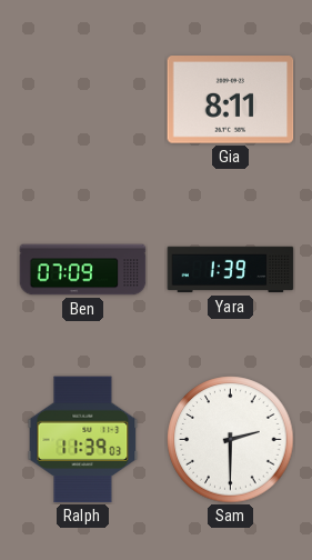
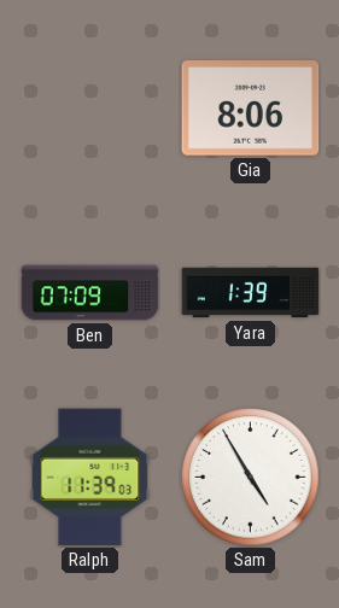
Gia: 8:11 -> 8:06 (251, 109)
Sam: 2:30 -> 4:55 (251, 478)
